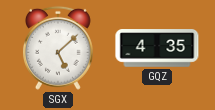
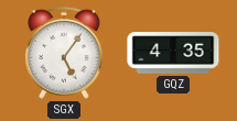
SGX: 5:08 -> 5:06 (64, 53)
